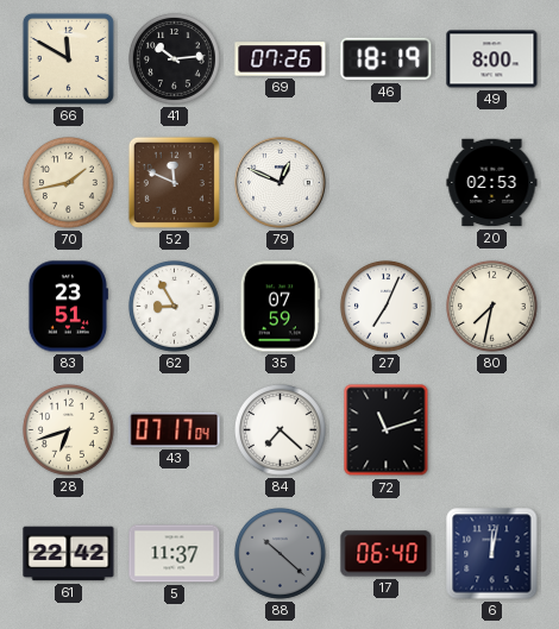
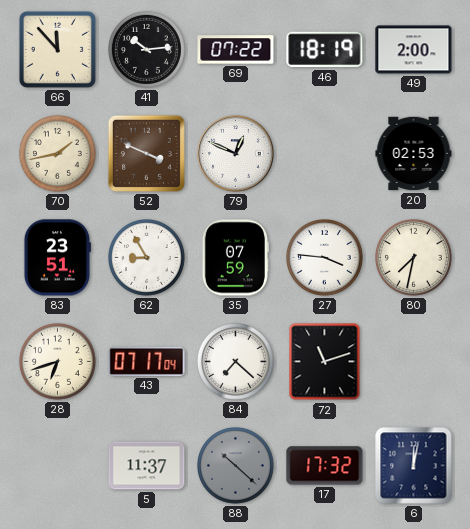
66: 11:50 -> 11:53 (57, 49)
69: 07:26 -> 07:22 (236, 50)
49: 8:00 -> 2:00 (414, 50)
52: 11:49 -> 3:49 (146, 153)
27: 7:04 -> 3:46 (325, 258)
61: 22:42 -> none (69, 554)
17: 06:40 -> 17:32 (325, 466)
